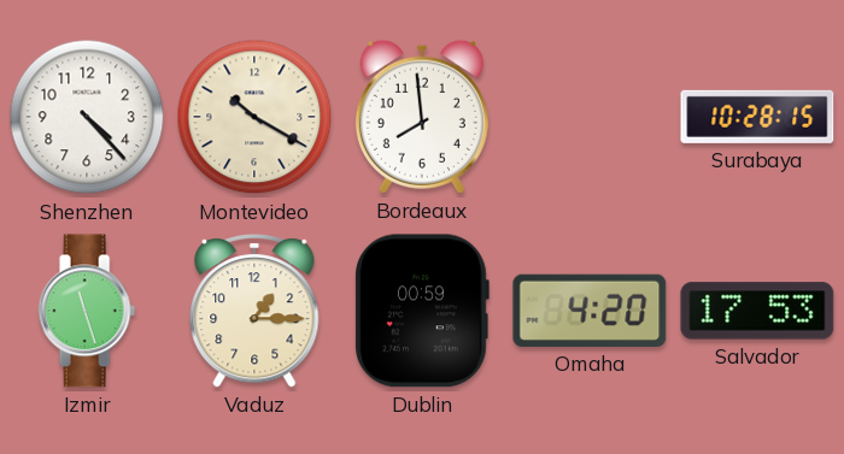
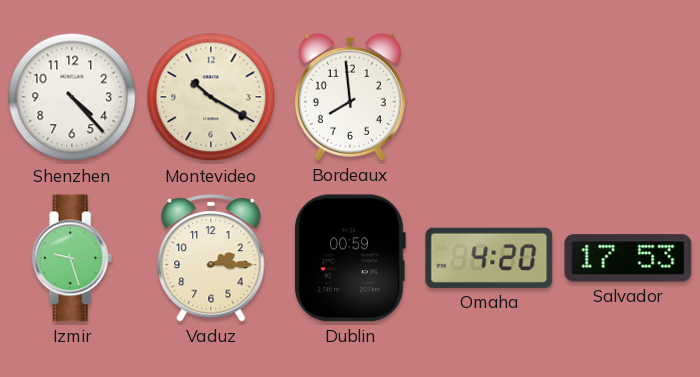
Surabaya: 10:28 -> none (757, 117)
Izmir: 11:27 -> 9:27 (72, 258)
Vaduz: 1:15 -> 2:15 (211, 259)
